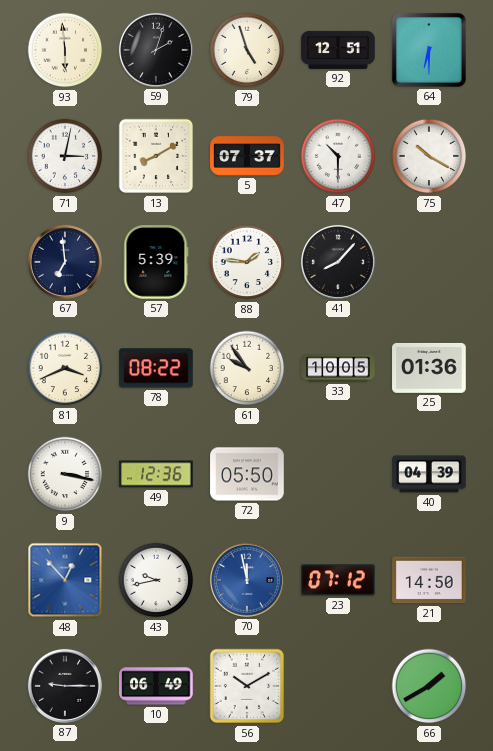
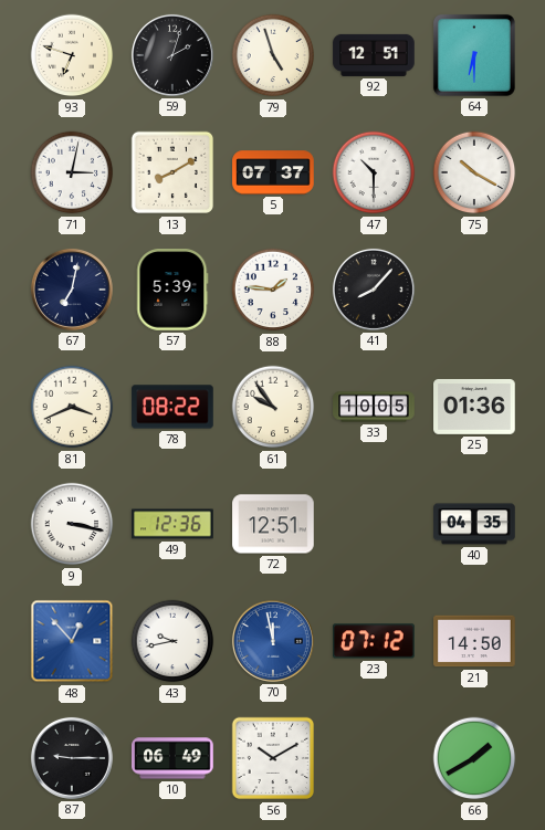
93: 5:59 -> 6:48 (72, 55)
67: 6:59 -> 7:02 (72, 290)
72: 05:50 -> 12:51 (273, 524)
40: 04:39 -> 04:35 (474, 524)
